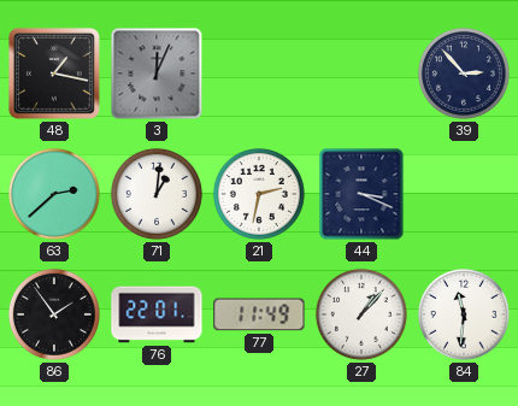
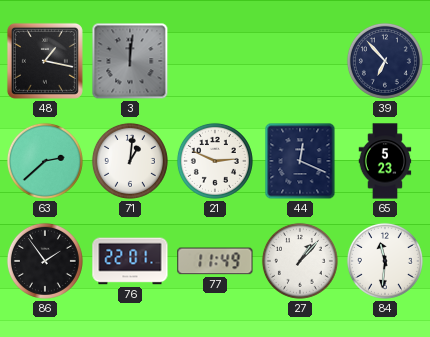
3: 12:04 -> 12:01 (130, 61)
39: 2:53 -> 6:53 (385, 61)
21: 2:32 -> 2:49 (215, 161)
44: 3:19 -> 12:19 (300, 161)
65: none -> 5:23 (385, 161)
